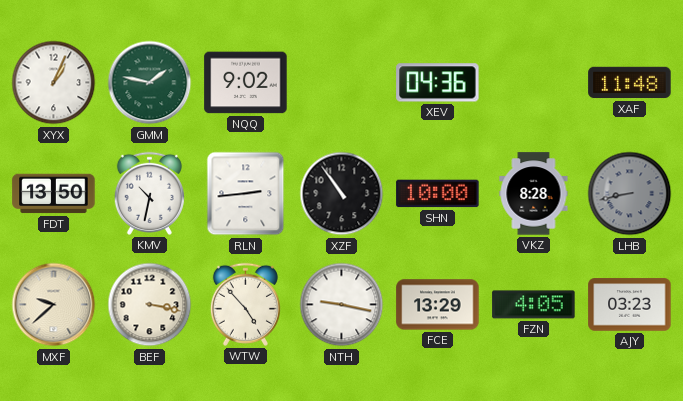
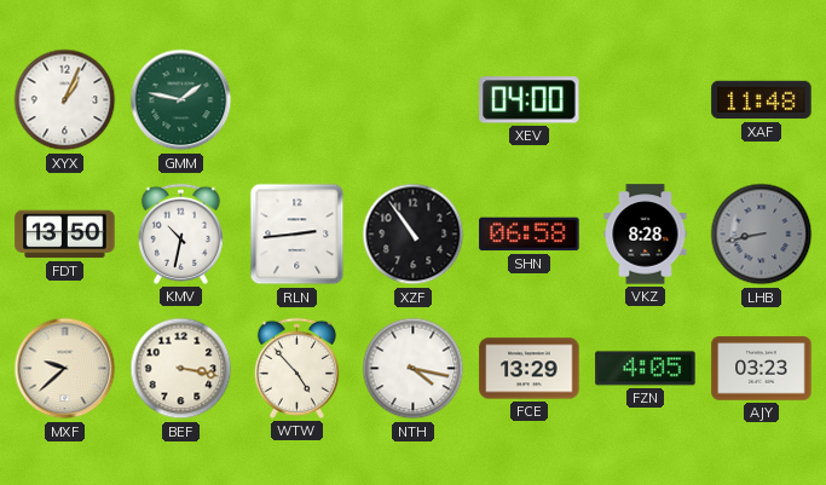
NQQ: 9:02 -> none (246, 83)
XEV: 04:36 -> 04:00 (530, 100)
SHN: 10:00 -> 06:58 (530, 235)
NTH: 9:17 -> 4:17 (414, 369)
